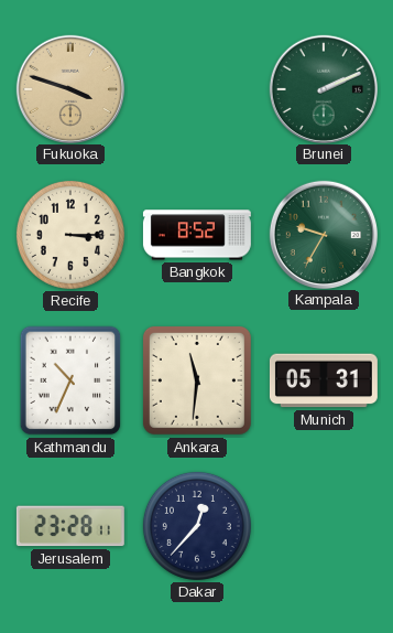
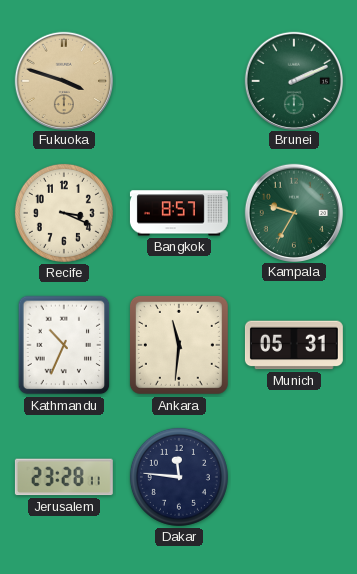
Recife: 3:15 -> 3:19 (64, 213)
Bangkok: 8:52 -> 8:57 (179, 213)
Dakar: 12:37 -> 11:46 (179, 477)
